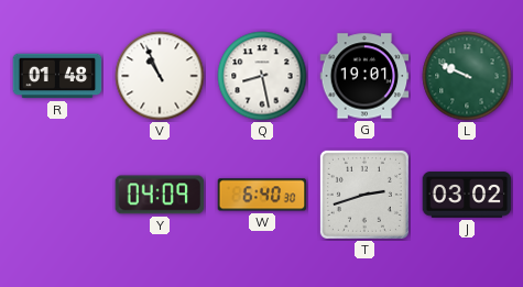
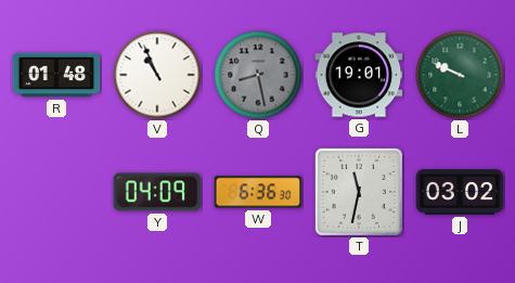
Q dial: white -> grey (258, 75)
W: 6:40 -> 6:36 (258, 192)
T: 2:42 -> 11:32 (359, 192)
